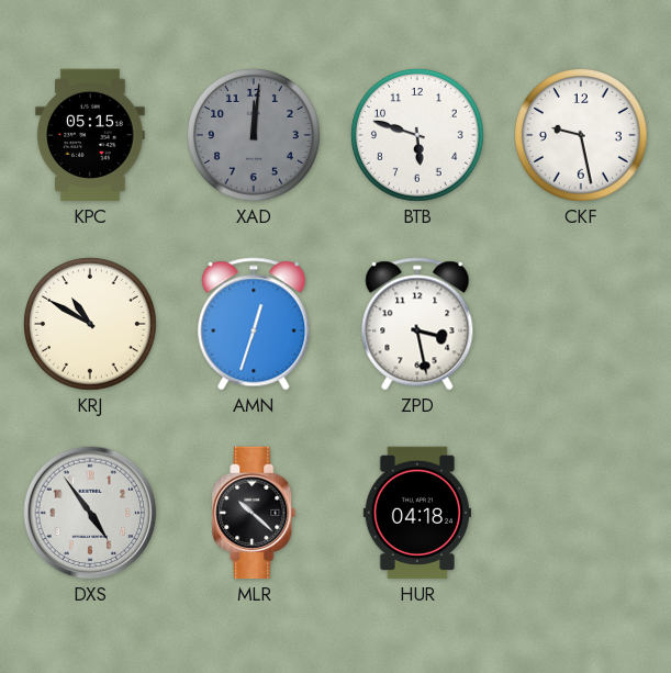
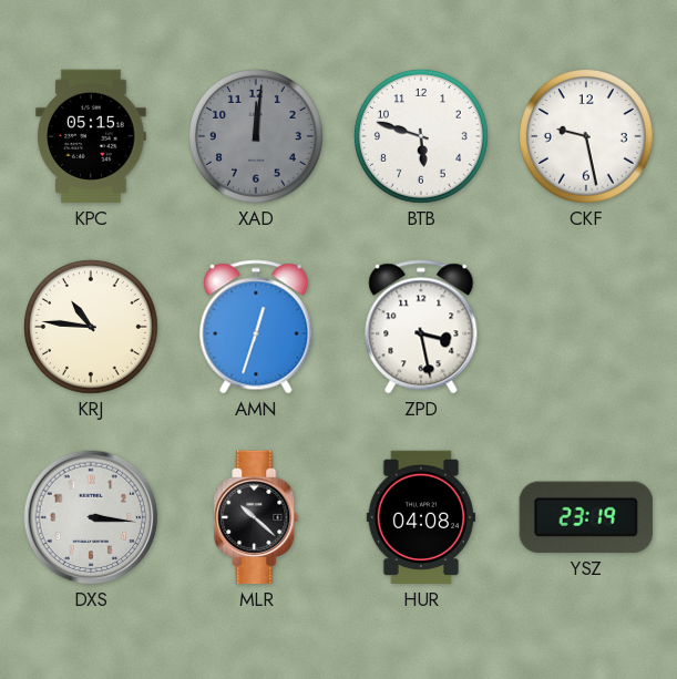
KRJ: 10:50 -> 10:46 (91, 327)
DXS: 4:54 -> 3:16 (91, 517)
HUR: 04:18 -> 04:08 (421, 517)
YSZ: none -> 23:19 (586, 517)
